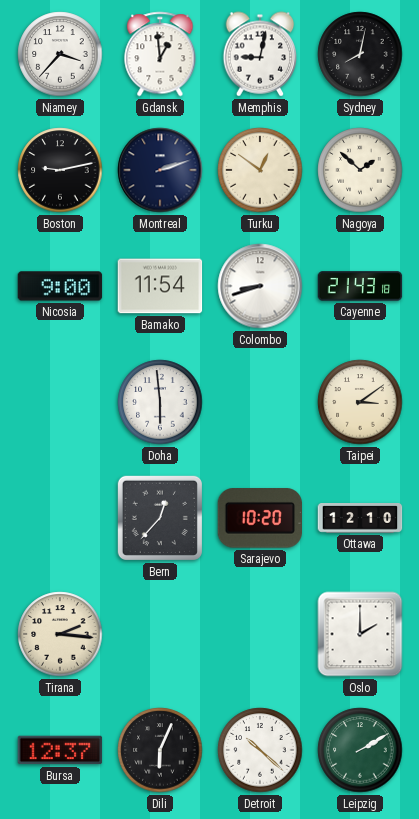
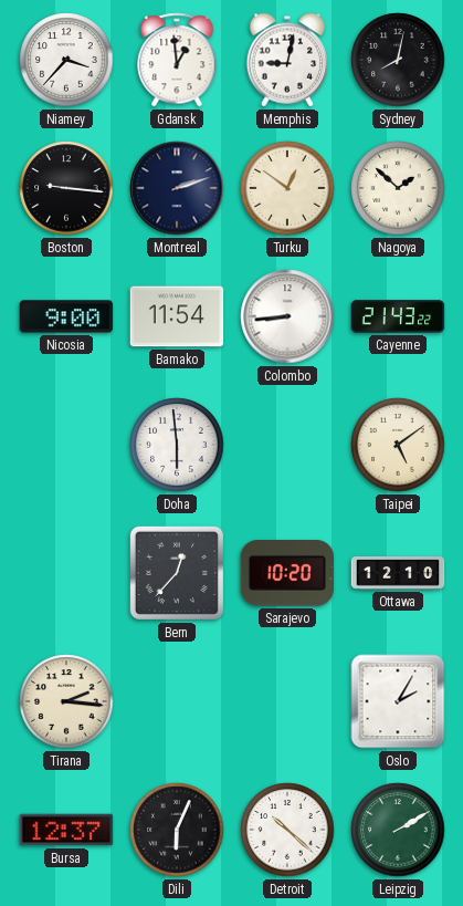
Boston: 9:13 -> 9:16 (66, 188)
Colombo: 8:42 -> 8:44 (287, 316)
Cayenne: 21:43:18 -> 21:43:22 (398, 316)
Taipei: 3:09 -> 5:09 (398, 445)
Oslo: 2:00 -> 2:05 (398, 701)
